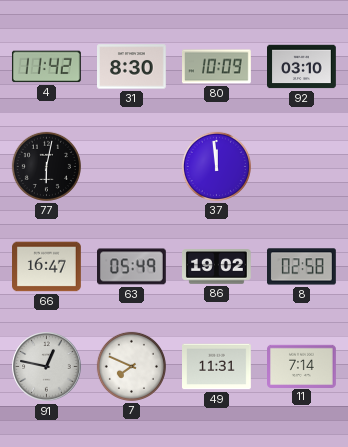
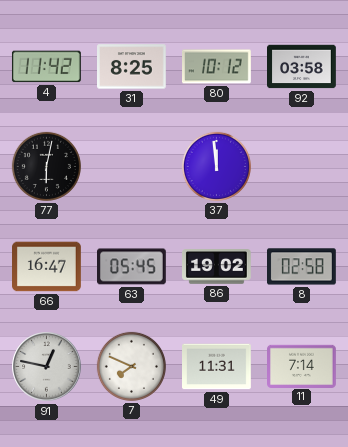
31: 8:30 -> 8:25 (132, 67)
80: 10:09 -> 10:12 (217, 67)
92: 03:10 -> 03:58 (302, 67)
63: 05:49 -> 05:45 (132, 267)
